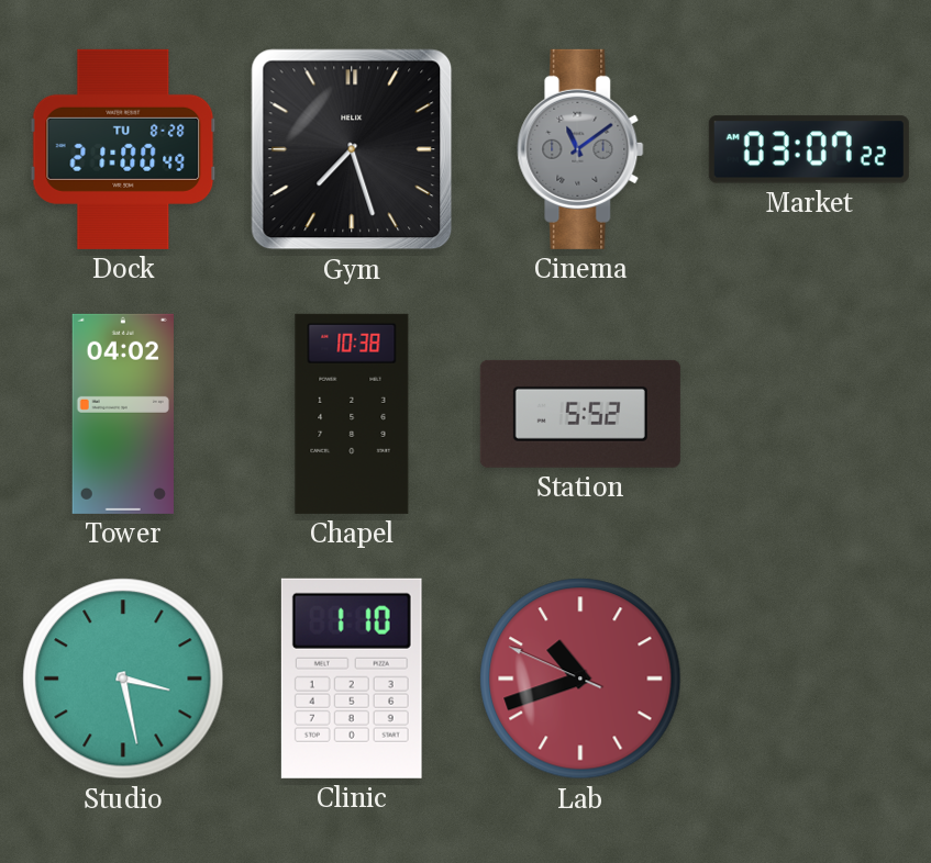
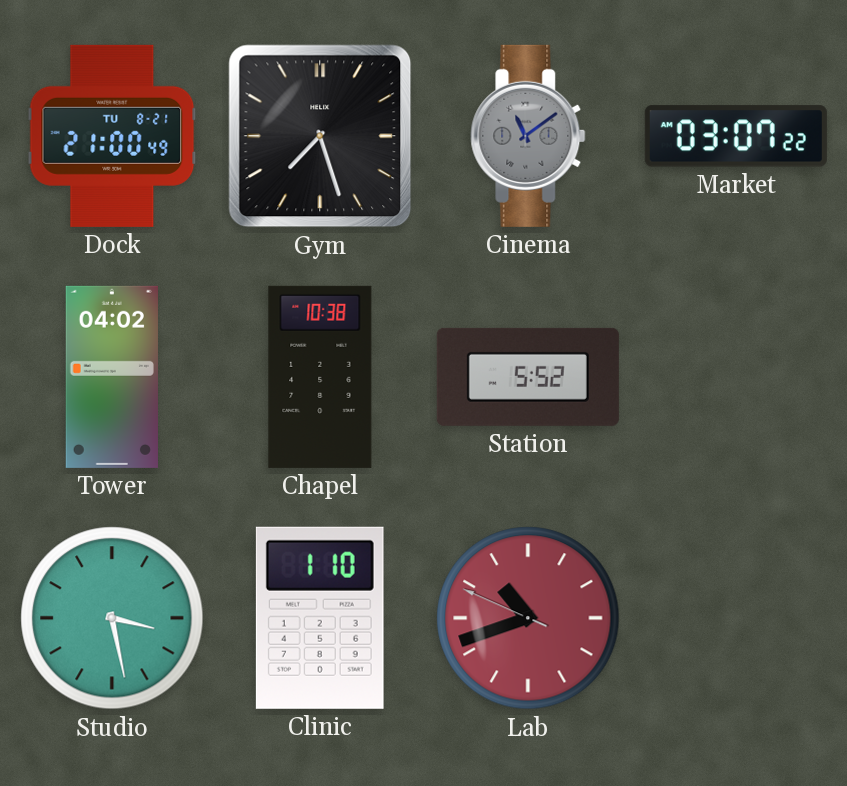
Dock date: TU 8-28 -> TU 8-21 (112, 136)
